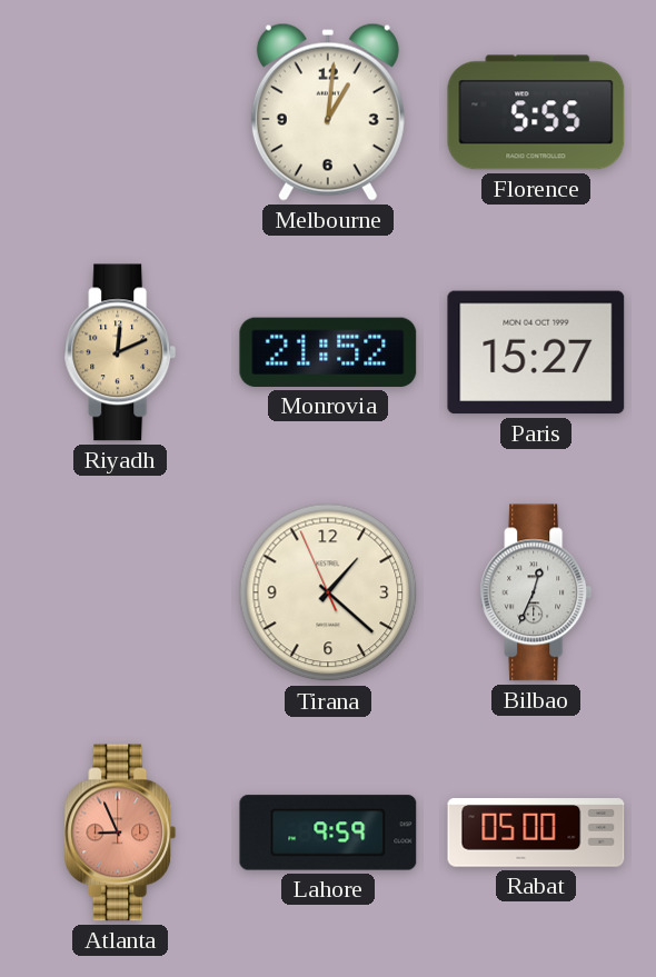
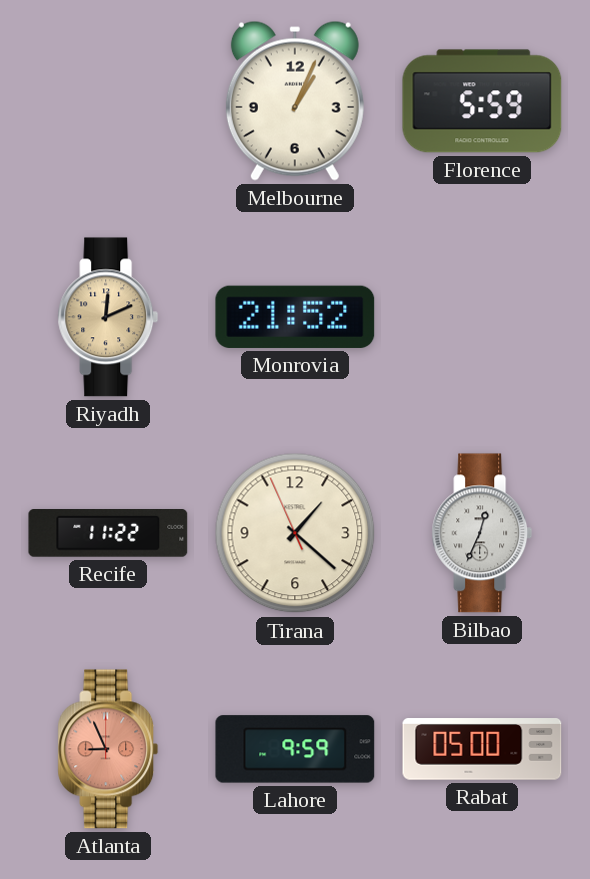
Melbourne: 1:01 -> 1:04 (295, 101)
Florence: 5:55 -> 5:59 (482, 101)
Paris: 15:27 -> none (536, 352)
Recife: none -> 11:22 (108, 534)
